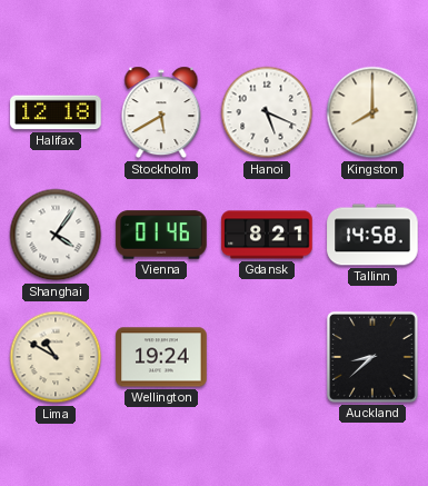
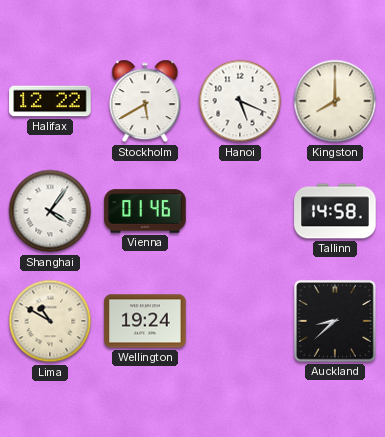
Halifax: 12:18 -> 12:22 (50, 101)
Gdansk: 8:21 -> none (267, 235)
